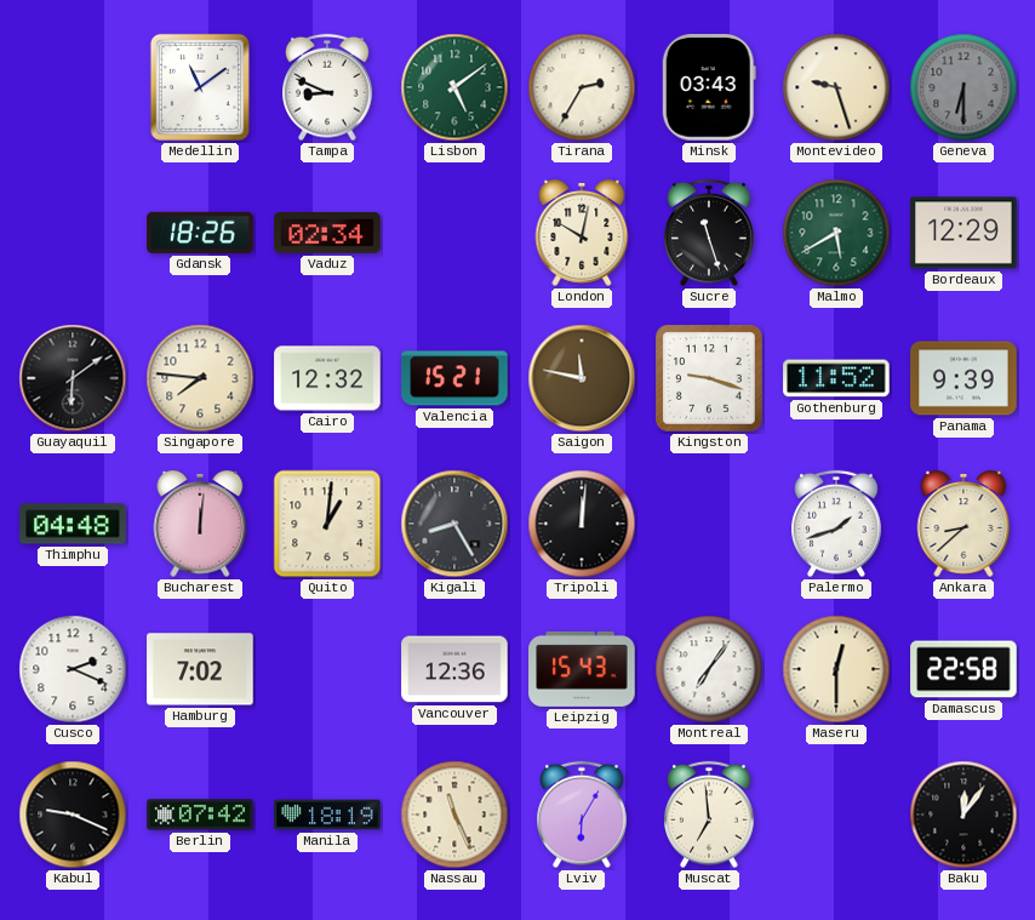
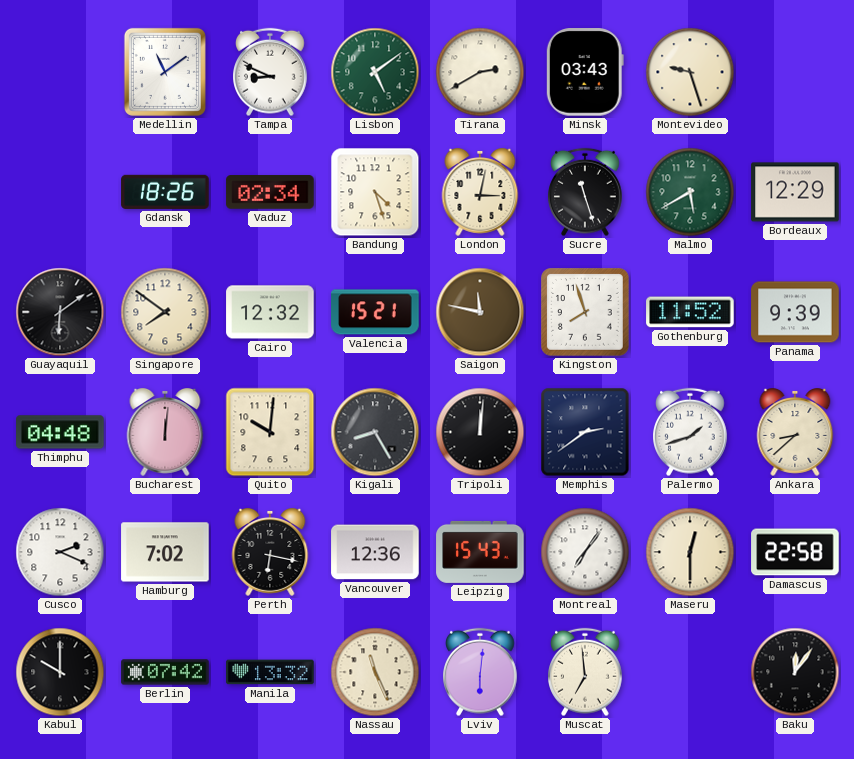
Tirana: 2:35 -> 2:40 (480, 72)
Geneva: 6:30 -> none (963, 87)
Bandung: none -> 4:27 (375, 192)
London: 10:02 -> 3:02 (480, 193)
Singapore: 7:46 -> 7:51 (165, 312)
Kingston: 9:18 -> 7:57 (586, 313)
Quito: 1:01 -> 10:01 (270, 432)
Memphis: none -> 2:39 (585, 432)
Perth: none -> 6:17 (270, 553)
Kabul: 9:19 -> 10:00 (60, 672)
Manila: 18:19 -> 13:32 (270, 672)
Lviv: 6:05 -> 6:01 (481, 672)
